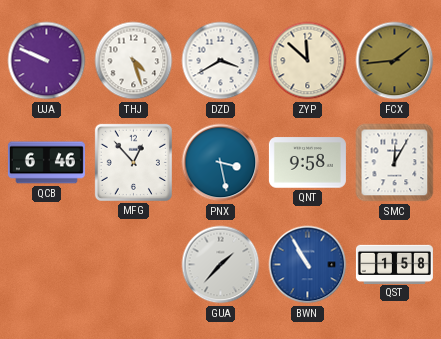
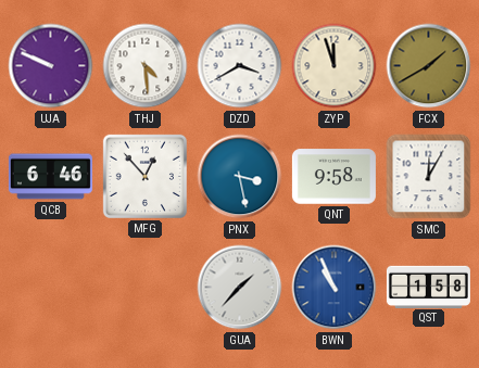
THJ: 4:27 -> 4:29 (146, 66)
ZYP: 11:52 -> 11:57 (335, 66)
FCX: 1:44 -> 1:40 (429, 66)
BWN: 10:55 -> 10:56 (335, 288)
